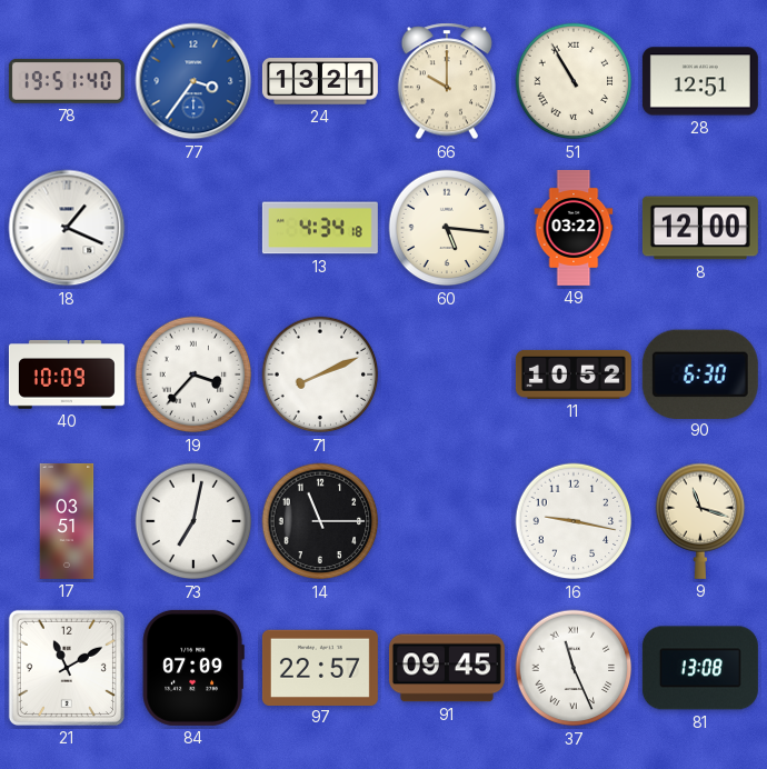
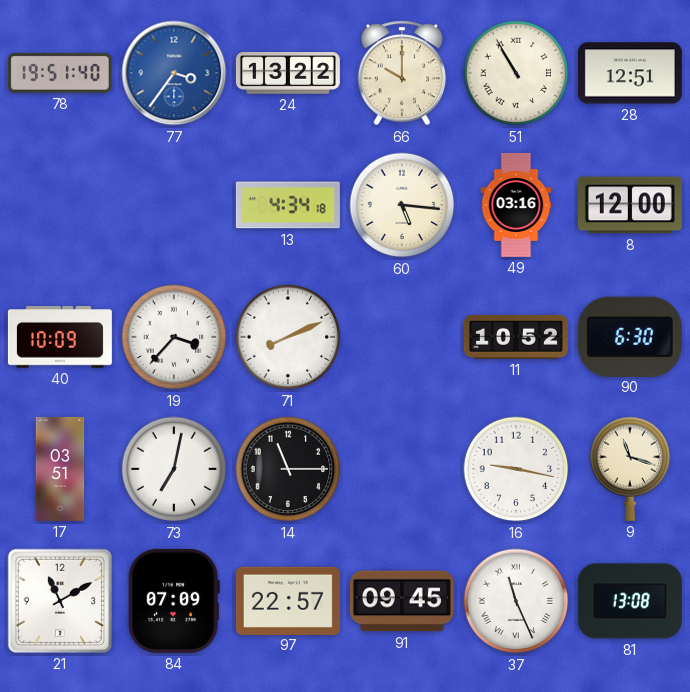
24: 13:21 -> 13:22 (288, 73)
18: 1:19 -> none (67, 228)
49: 03:22 -> 03:16 (516, 205)
